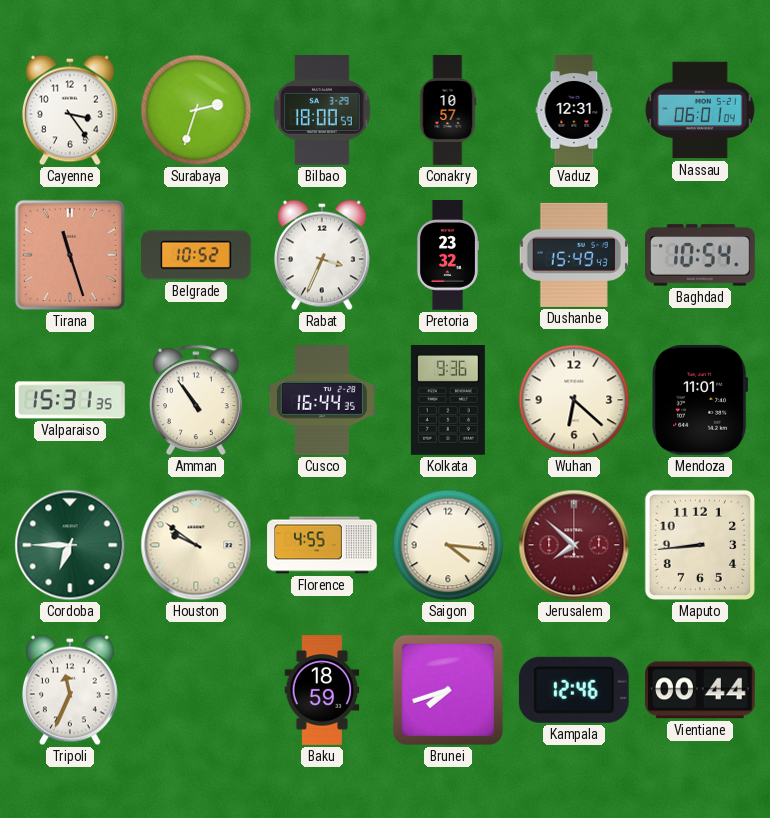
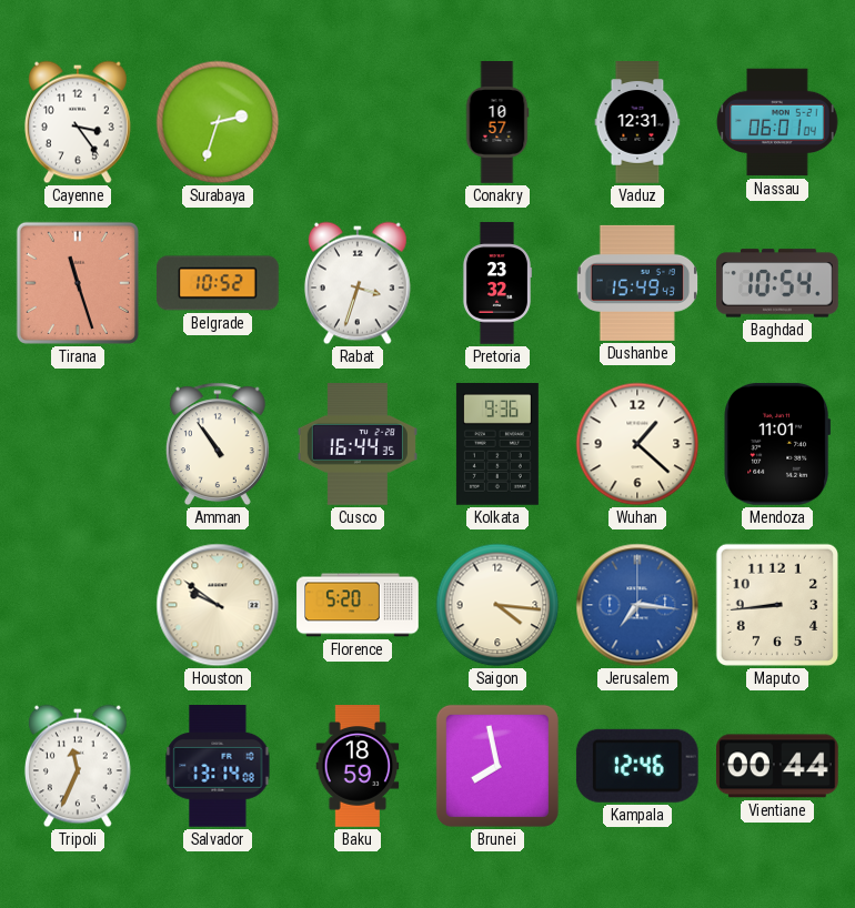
Bilbao: 18:00 -> none (322, 110)
Rabat: 3:34 -> 3:33 (358, 283)
Valparaiso: 15:31 -> none (71, 400)
Wuhan: 6:22 -> 1:22 (637, 444)
Cordoba: 6:45 -> none (70, 545)
Florence: 4:55 -> 5:20 (358, 605)
Jerusalem: 7:52 -> 7:16 (637, 605)
Jerusalem dial: burgundy -> blue (637, 605)
Salvador: none -> 13:14 (218, 767)
Brunei: 7:42 -> 7:58 (497, 766)
